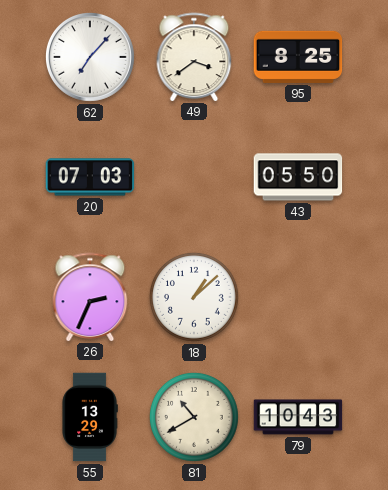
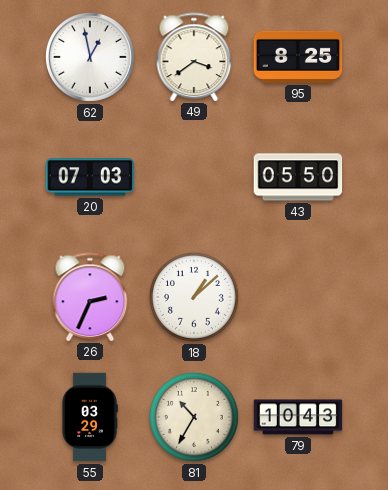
62: 7:07 -> 12:58 (91, 58)
55: 13:29 -> 03:29 (90, 417)
81: 10:40 -> 10:35 (194, 417)
